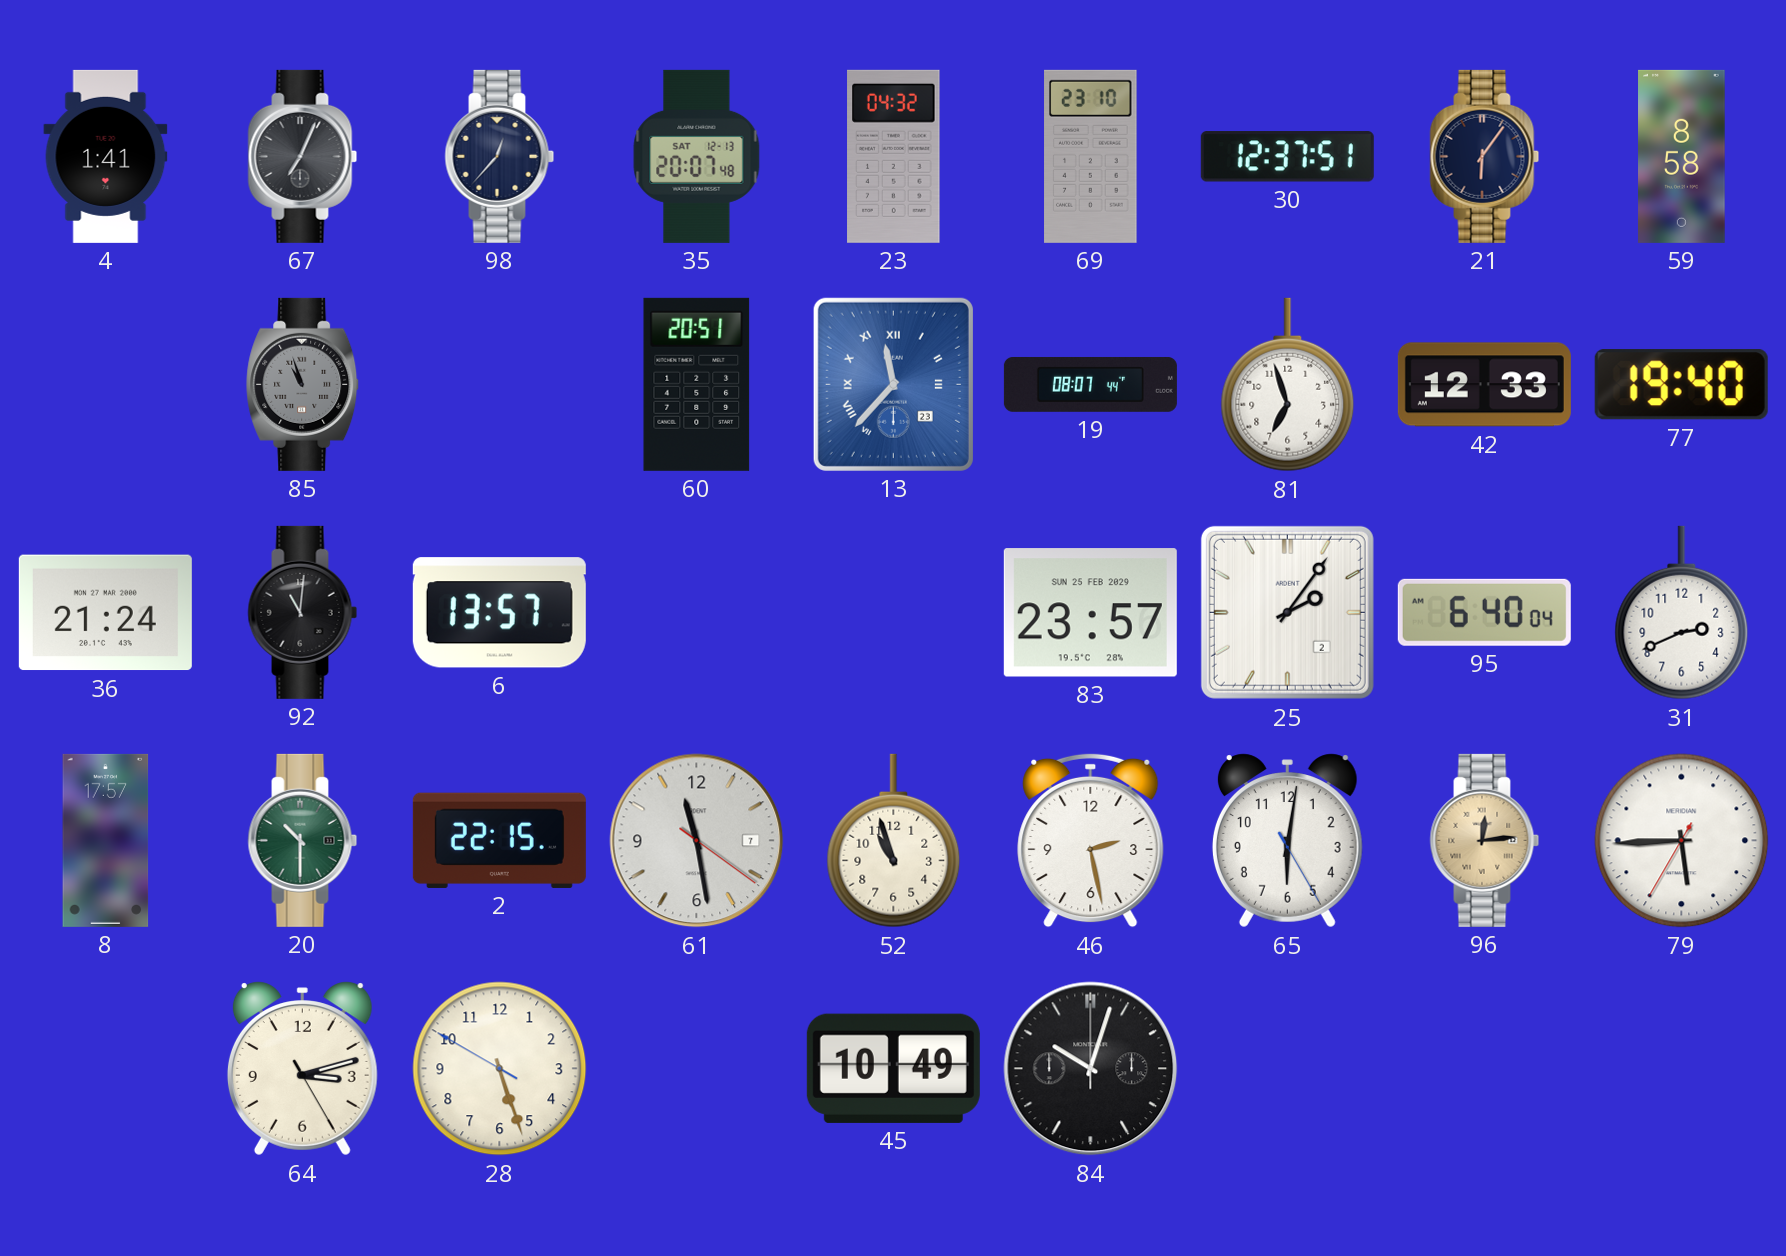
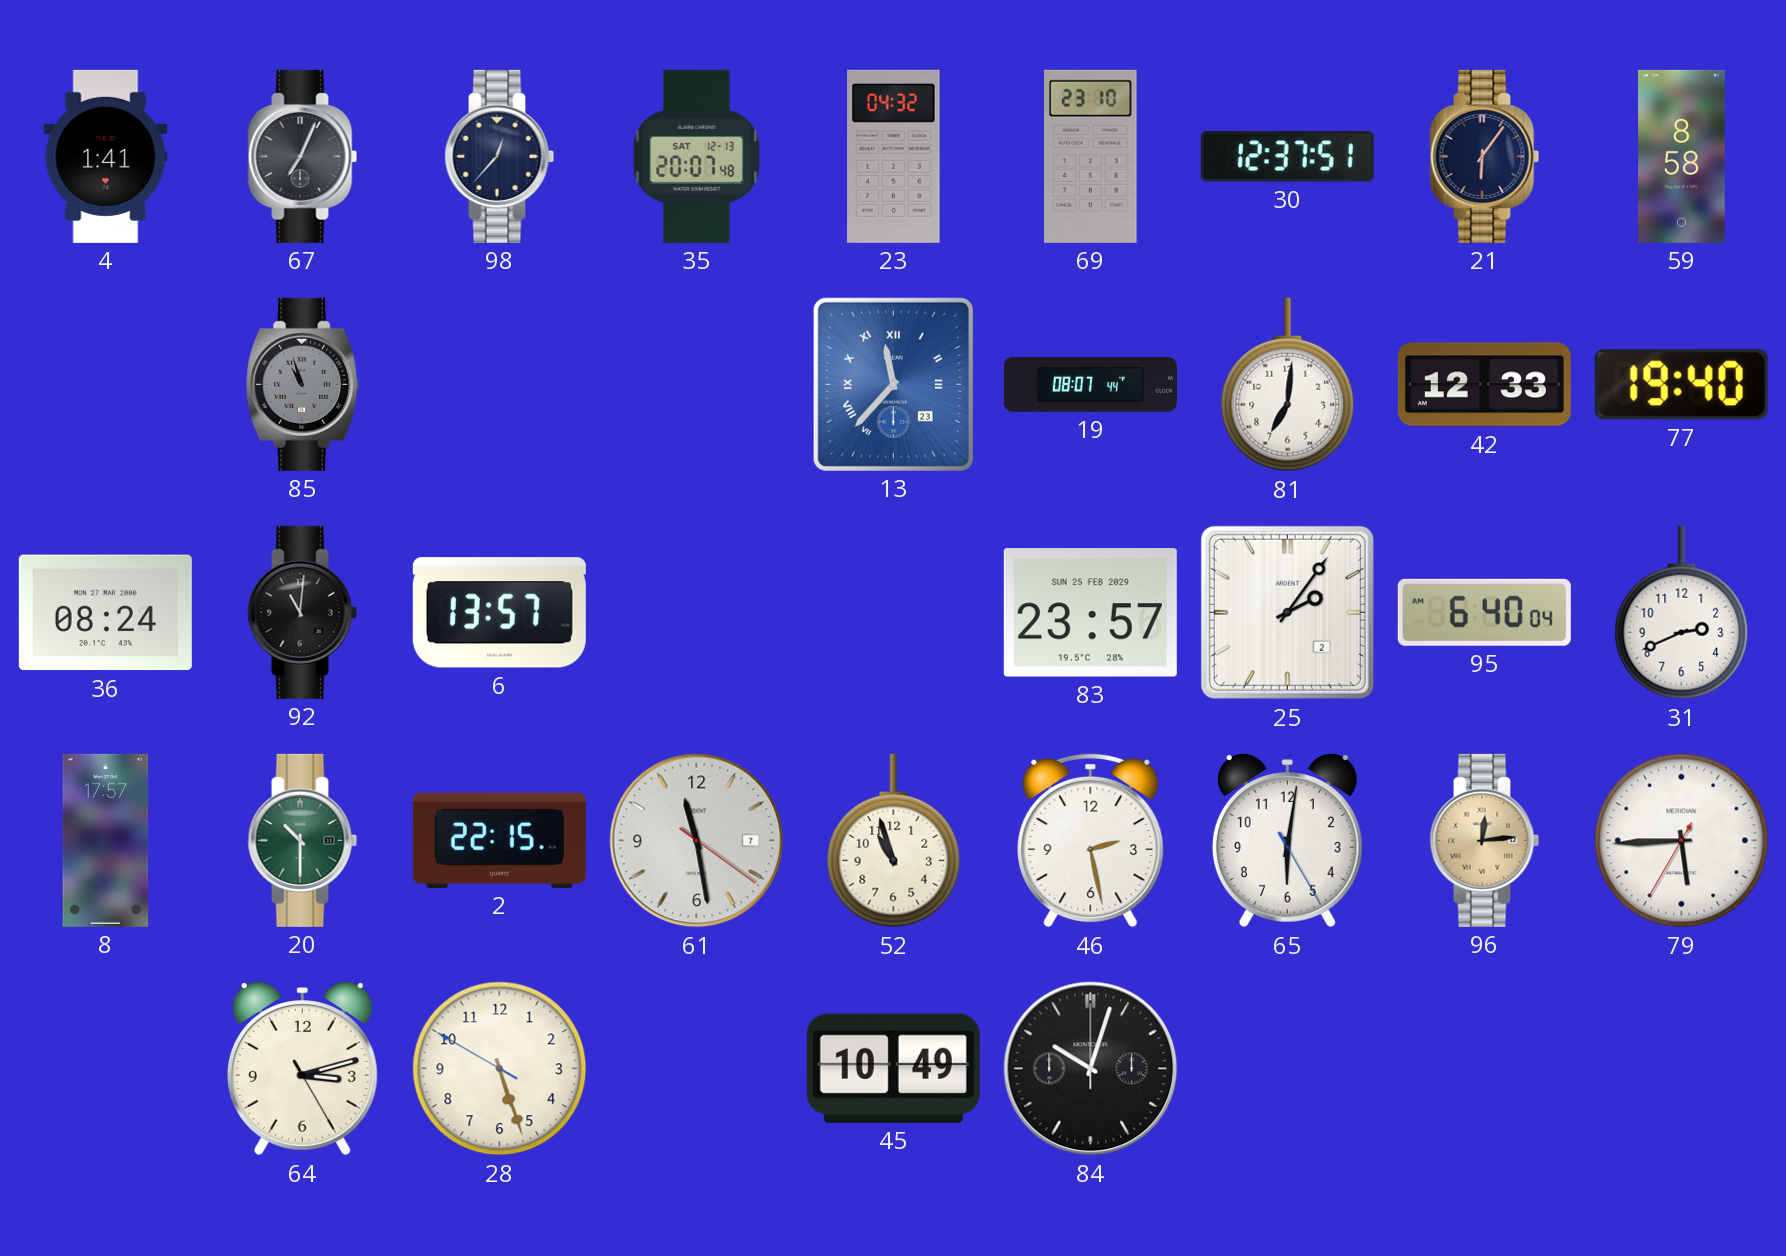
60: 20:51 -> none (697, 384)
81: 6:57 -> 7:01 (1288, 385)
36: 21:24 -> 08:24 (105, 613)
